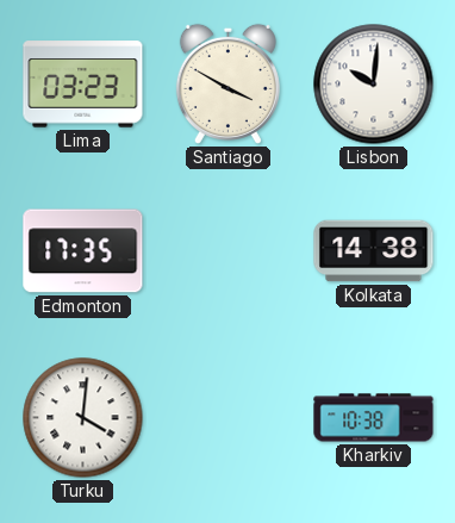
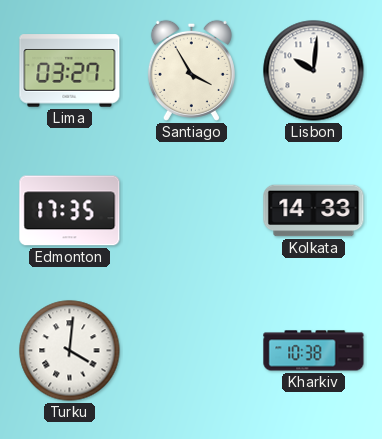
Lima: 03:23 -> 03:27 (70, 71)
Santiago: 3:50 -> 3:55 (191, 70)
Kolkata: 14:38 -> 14:33 (314, 211)
